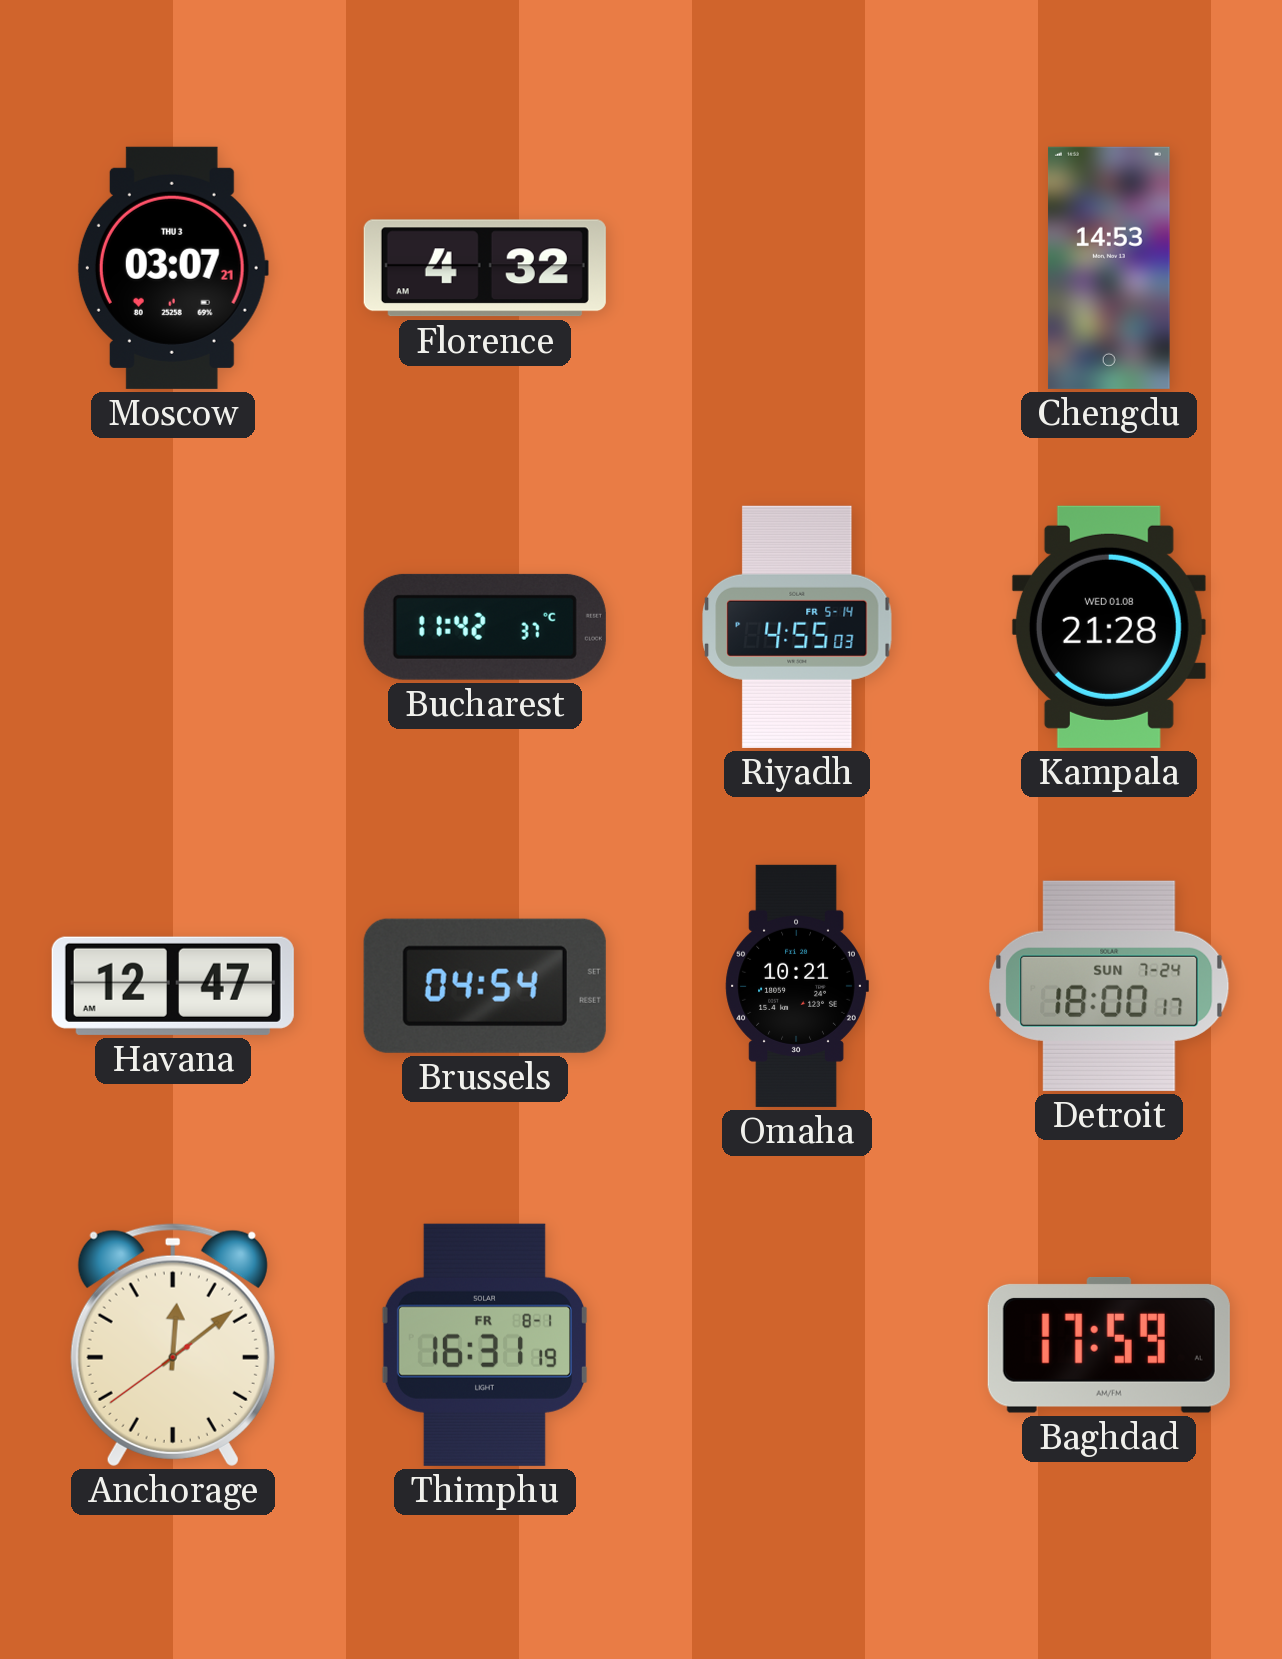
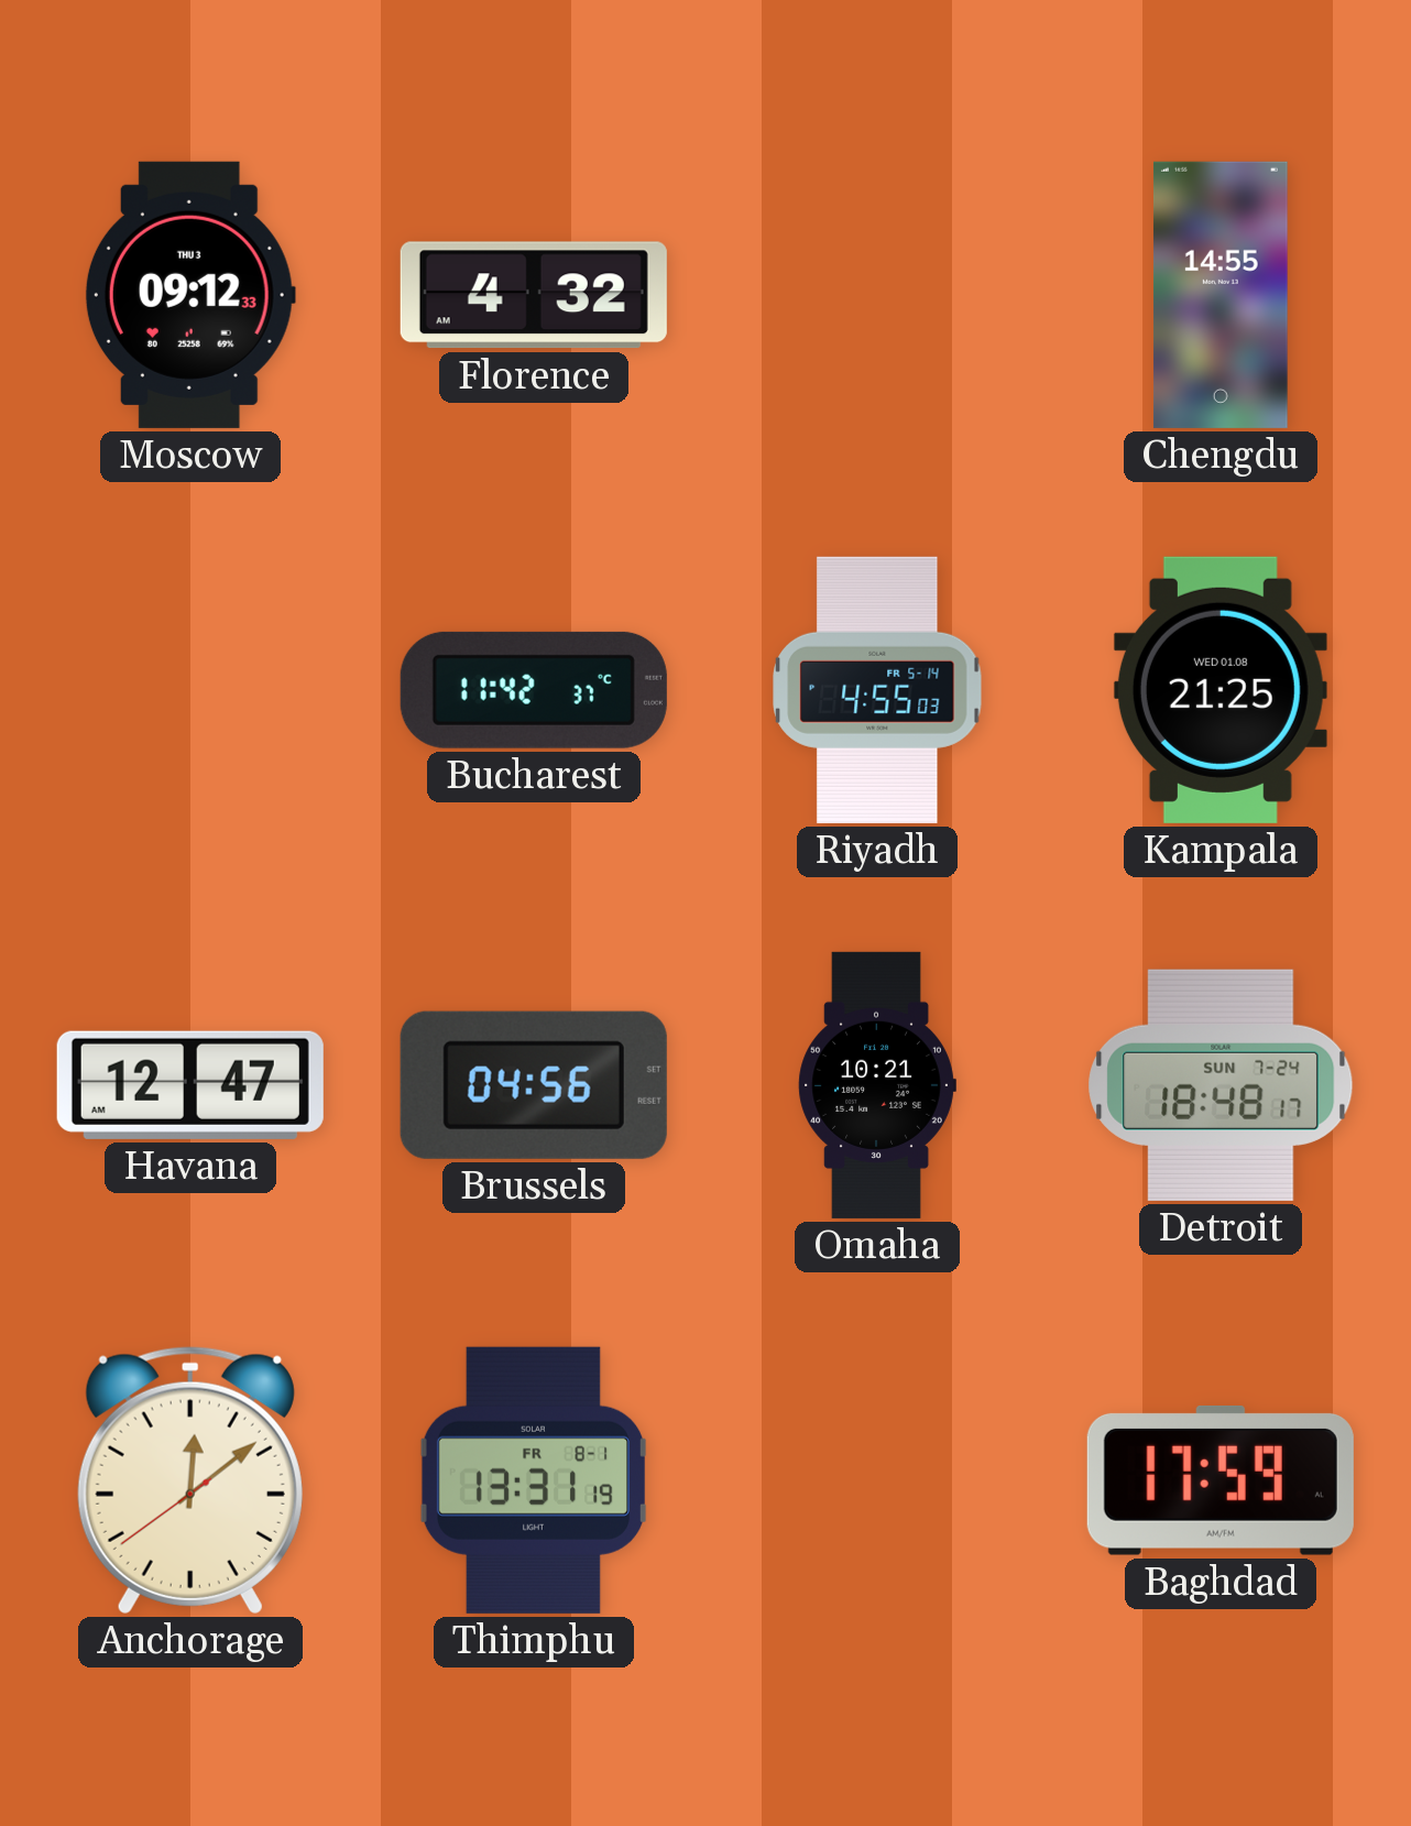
Moscow: 03:07 -> 09:12 (190, 295)
Chengdu: 14:53 -> 14:55 (1221, 295)
Kampala: 21:28 -> 21:25 (1221, 690)
Brussels: 04:54 -> 04:56 (534, 1085)
Detroit: 18:00 -> 18:48 (1221, 1085)
Thimphu: 16:31 -> 13:31 (534, 1480)
